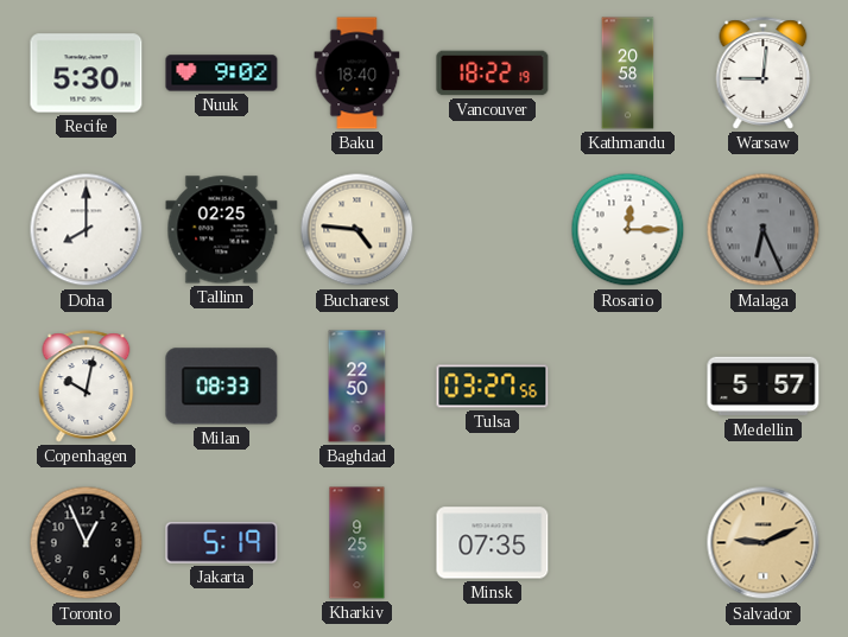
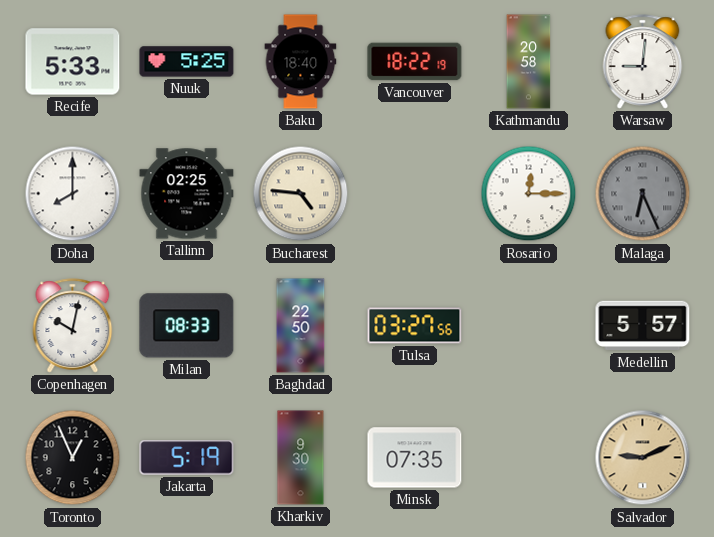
Recife: 5:30 -> 5:33 (73, 62)
Nuuk: 9:02 -> 5:25 (187, 62)
Kharkiv: 9:25 -> 9:30 (301, 458)
